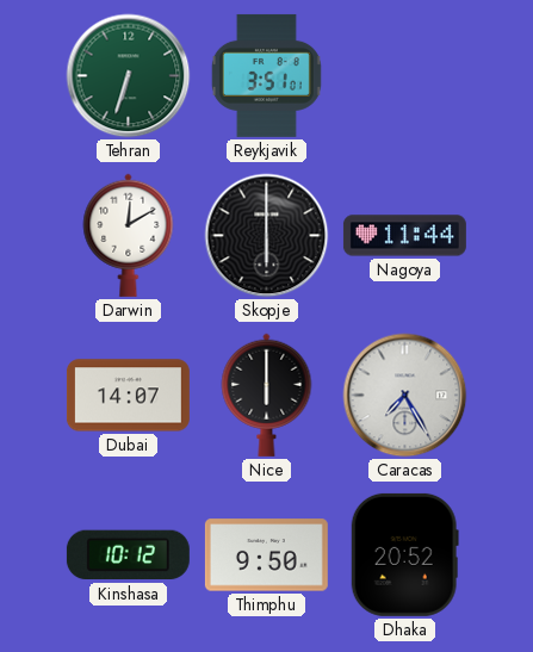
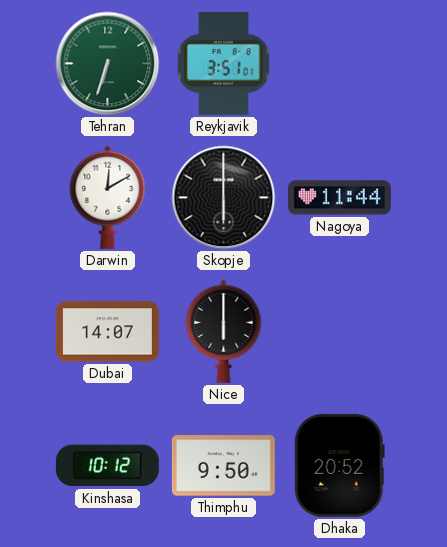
Caracas: 7:25 -> none (405, 396)
